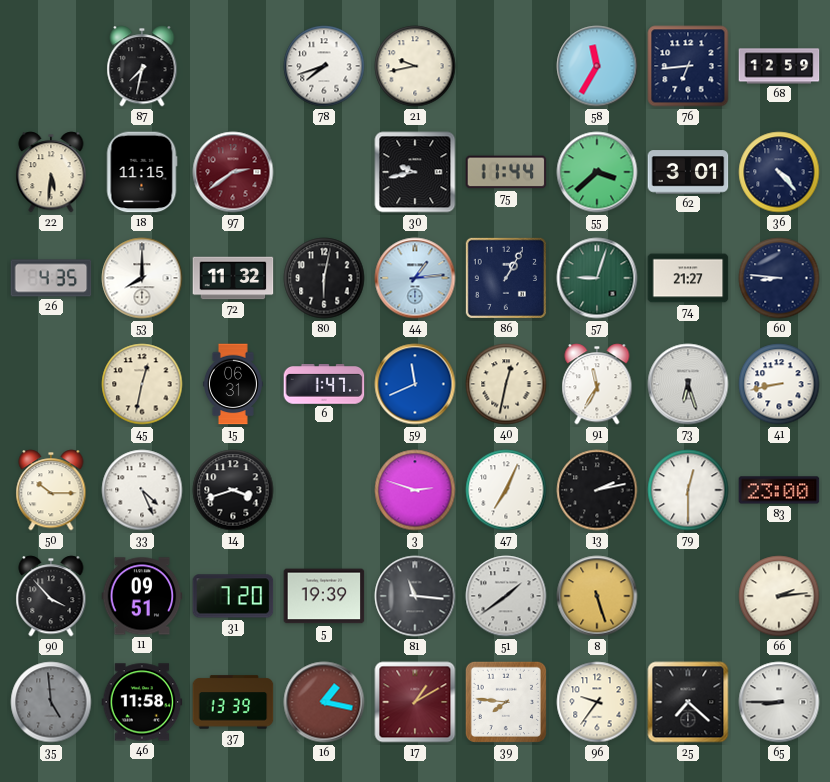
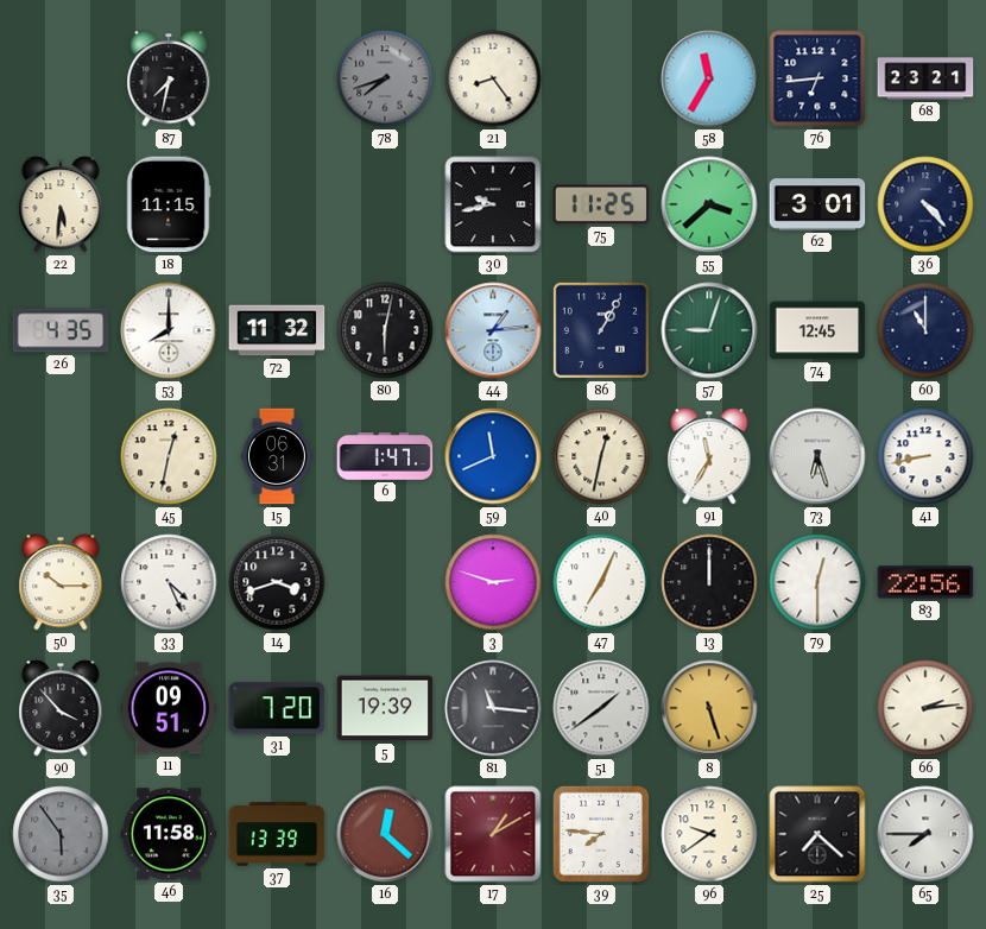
78 dial: white -> grey (385, 78)
21: 9:43 -> 8:24 (493, 78)
68: 12:59 -> 23:21 (925, 78)
97: 2:39 -> none (233, 172)
75: 11:44 -> 11:25 (601, 204)
74: 21:27 -> 12:45 (817, 330)
60: 8:46 -> 11:00 (925, 330)
13: 2:13 -> 12:00 (709, 582)
83: 23:00 -> 22:56 (925, 582)
35: 4:59 -> 5:54 (61, 834)
16: 1:17 -> 12:22 (385, 834)
96: 9:36 -> 9:39 (709, 834)
65: 8:45 -> 7:45 (925, 834)
